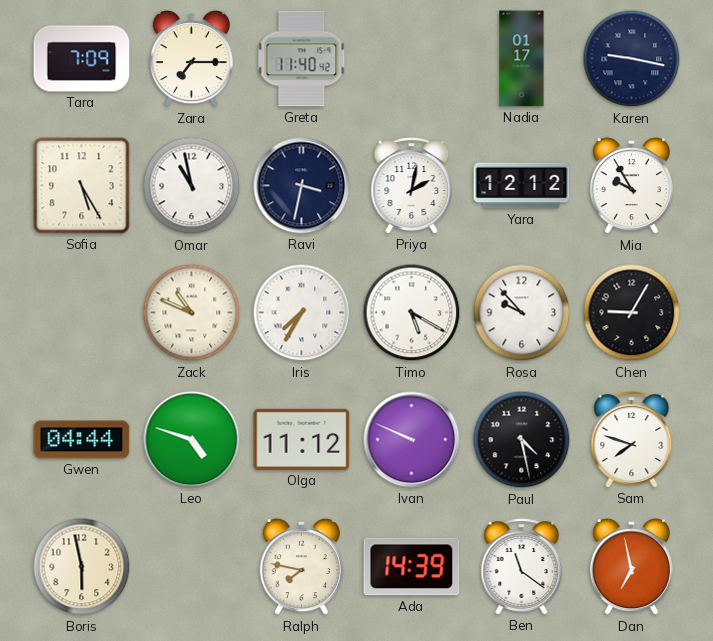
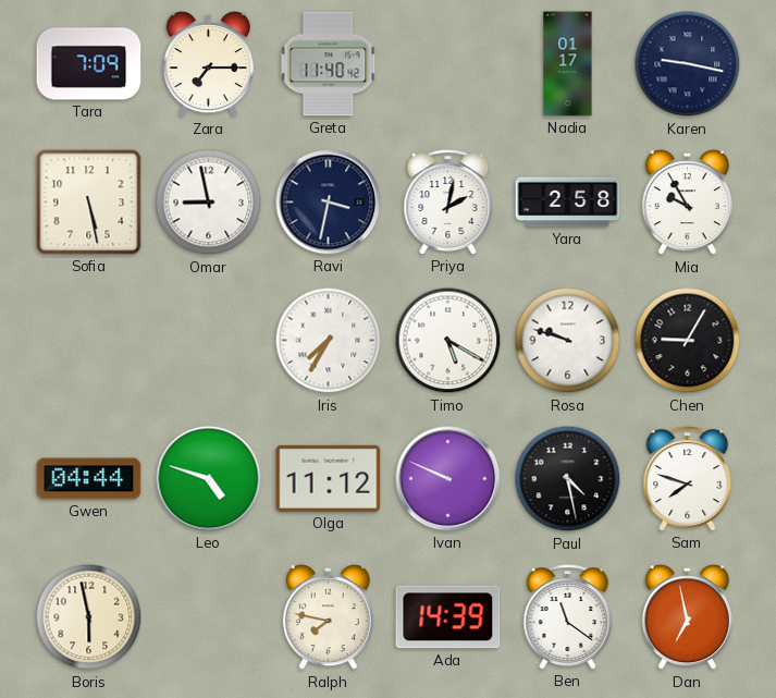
Sofia: 5:25 -> 5:28 (89, 203)
Omar: 10:58 -> 8:58 (209, 203)
Yara: 12:12 -> 2:58 (568, 203)
Zack: 10:49 -> none (192, 313)
Rosa: 9:53 -> 9:48 (568, 341)
